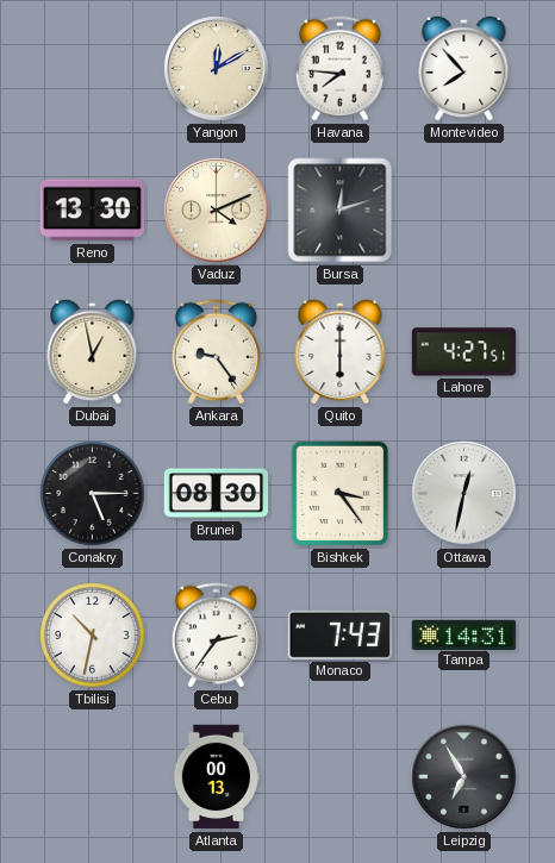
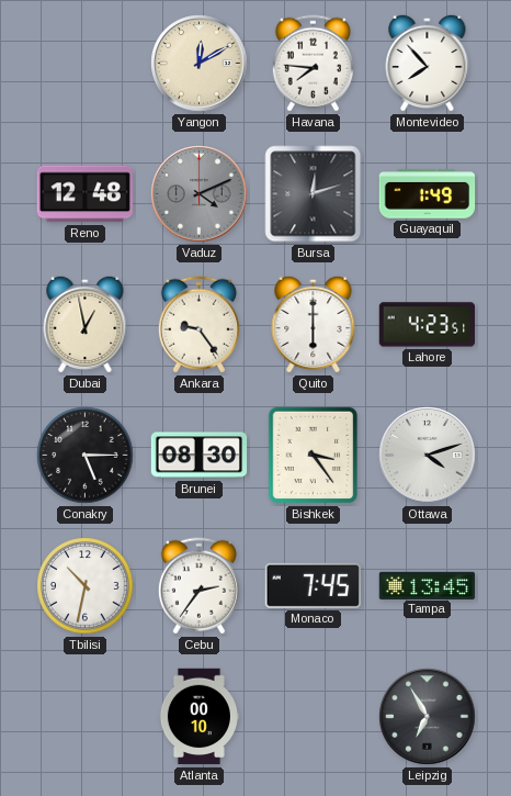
Reno: 13:30 -> 12:48 (84, 194)
Vaduz dial: cream -> grey (200, 194)
Guayaquil: none -> 1:49 (428, 194)
Lahore: 4:27 -> 4:23 (428, 325)
Ottawa: 12:32 -> 4:12 (428, 456)
Monaco: 7:43 -> 7:45 (313, 585)
Tampa: 14:31 -> 13:45 (428, 585)
Atlanta: 00:13 -> 00:10 (198, 717)
